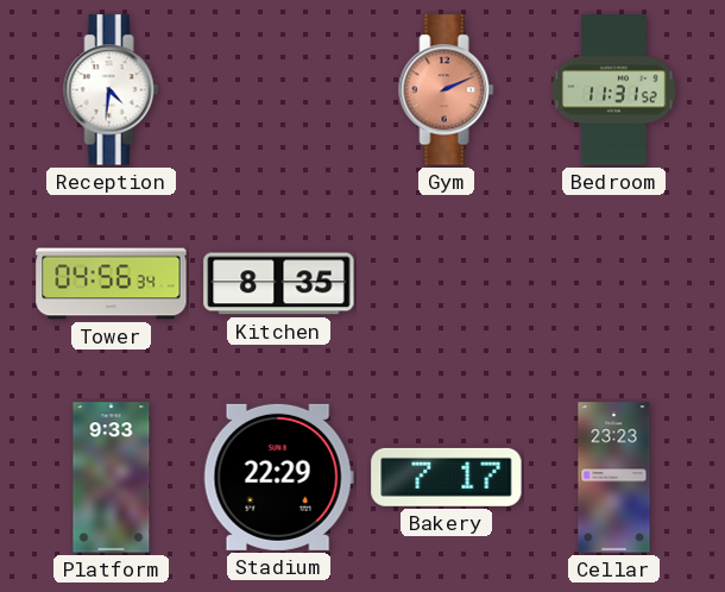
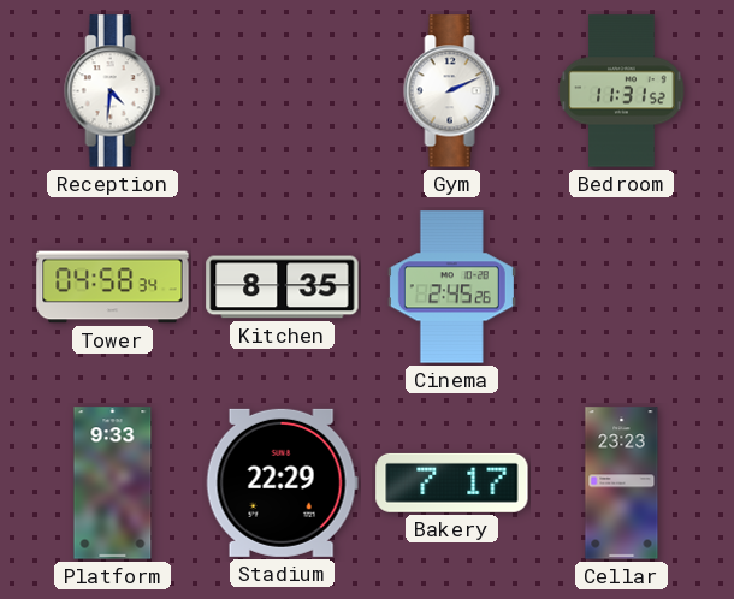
Gym dial: salmon -> white (452, 91)
Tower: 04:56 -> 04:58 (113, 287)
Cinema: none -> 2:45 (451, 287)
